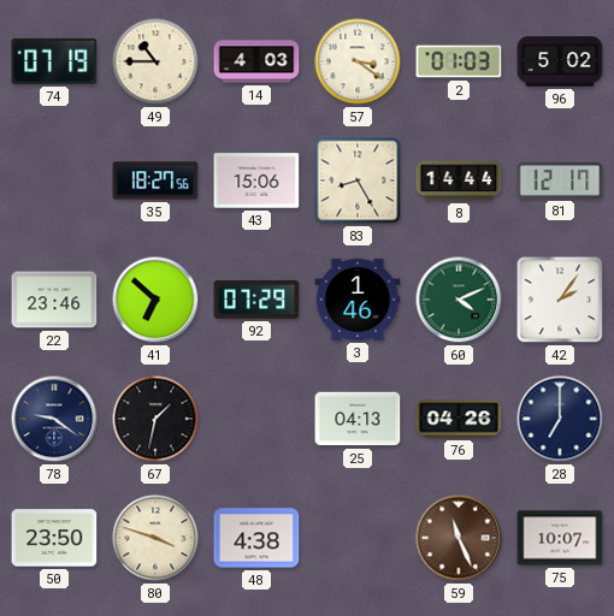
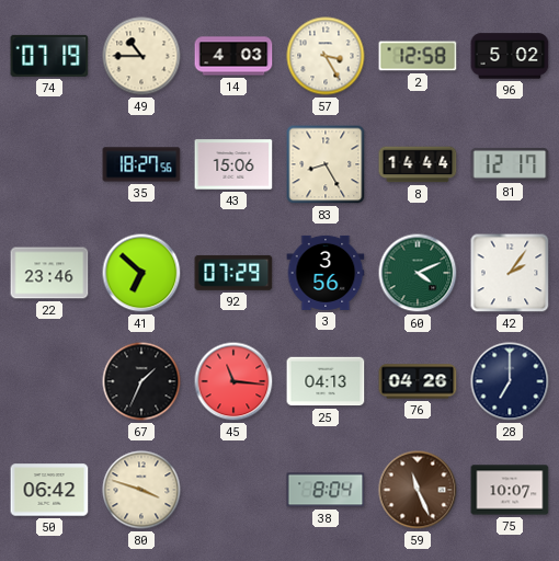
57: 3:21 -> 3:25 (326, 56)
2: 01:03 -> 12:58 (418, 56)
3: 1:46 -> 3:56 (326, 273)
78: 9:21 -> none (54, 419)
67: 1:32 -> 1:34 (141, 381)
45: none -> 11:16 (233, 381)
50: 23:50 -> 06:42 (49, 490)
48: 4:38 -> none (256, 538)
38: none -> 8:04 (326, 490)
